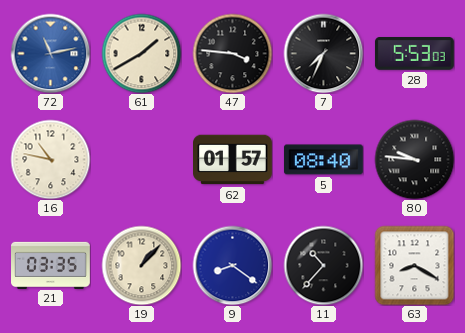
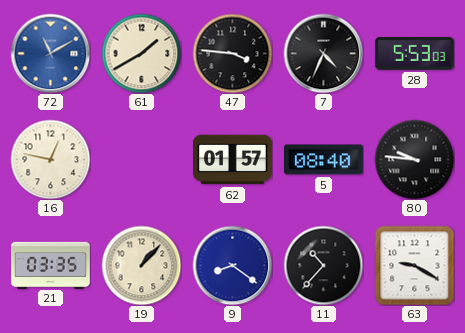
72: 11:13 -> 11:10 (50, 53)
7: 7:34 -> 4:34 (323, 53)
16: 10:47 -> 12:47 (50, 159)
63: 8:20 -> 9:20 (414, 265)
